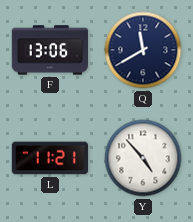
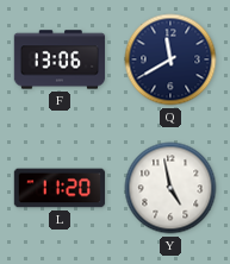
L: 11:21 -> 11:20 (60, 188)
Y: 4:53 -> 4:58 (170, 188)
